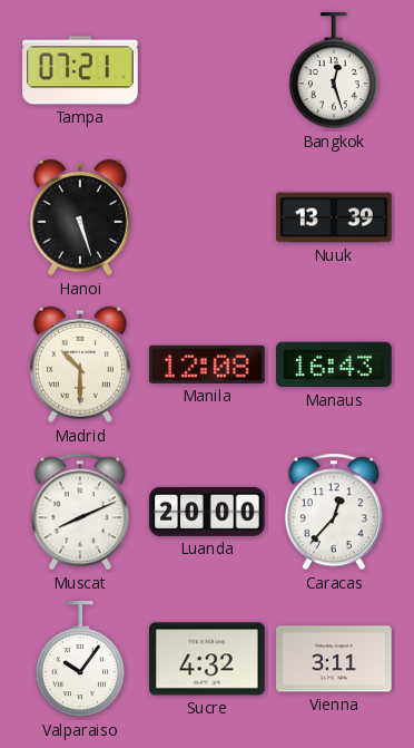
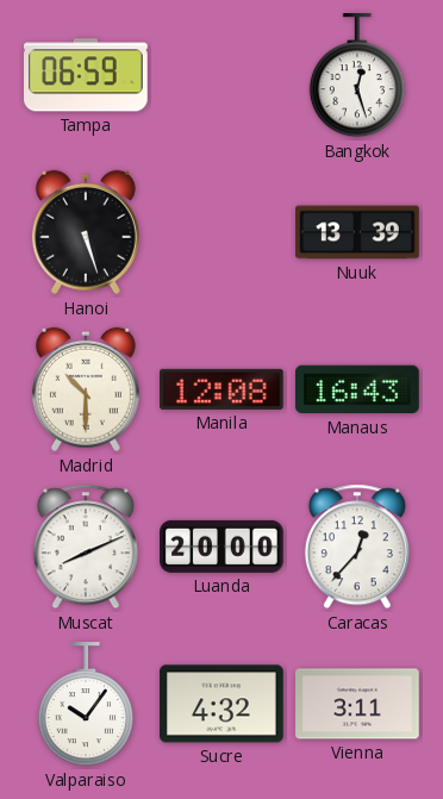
Tampa: 07:21 -> 06:59 (87, 75)
